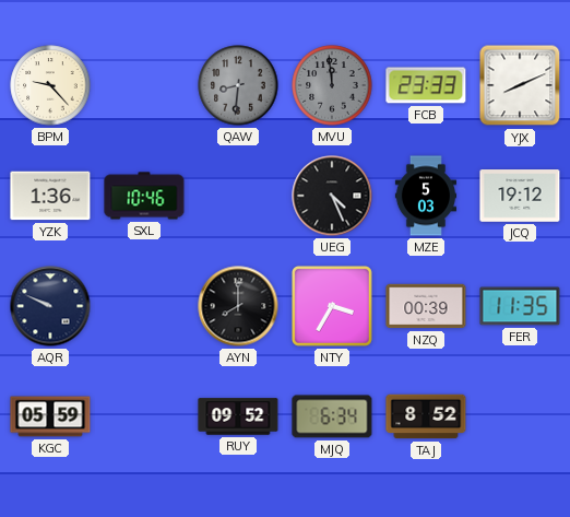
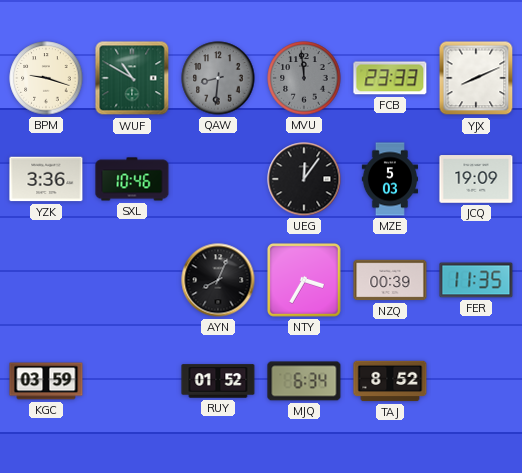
BPM: 9:23 -> 9:18 (46, 78)
WUF: none -> 10:50 (132, 78)
YZK: 1:36 -> 3:36 (46, 179)
UEG: 4:26 -> 12:06 (304, 179)
JCQ: 19:12 -> 19:09 (476, 179)
AQR: 9:49 -> none (50, 306)
AYN: 8:00 -> 8:04 (218, 280)
KGC: 05:59 -> 03:59 (46, 381)
RUY: 09:52 -> 01:52 (218, 381)
